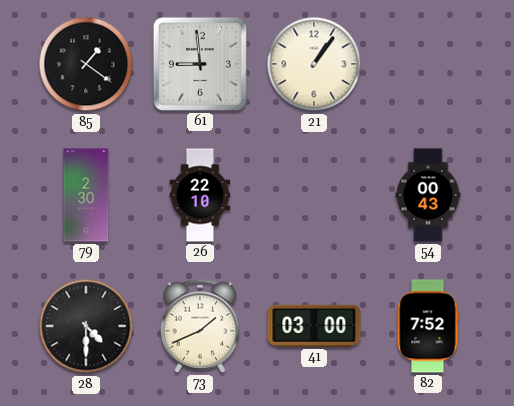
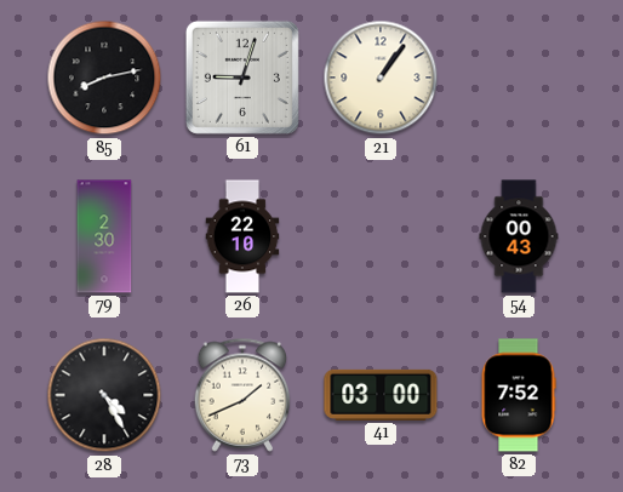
85: 1:21 -> 8:13 (104, 78)
61: 8:59 -> 9:03 (242, 78)
28: 4:30 -> 4:25 (104, 395)
